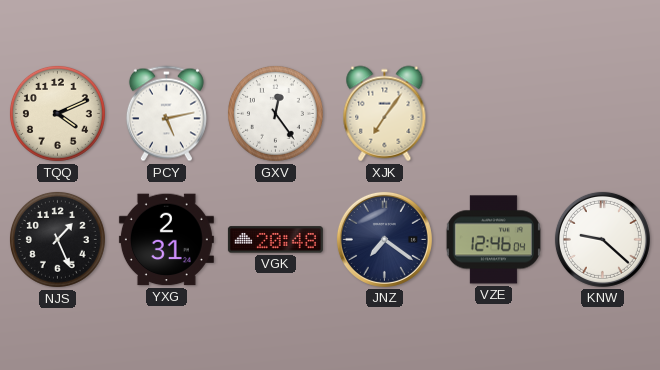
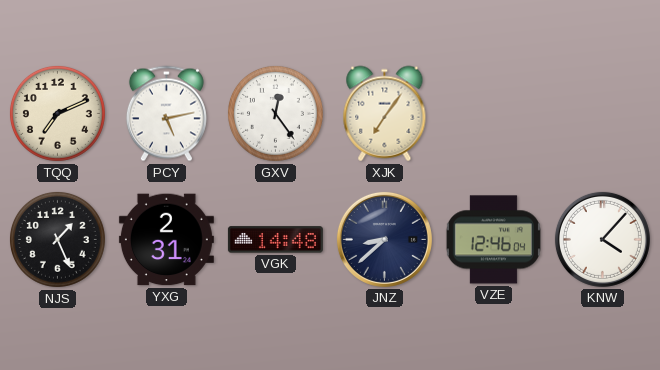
TQQ: 4:11 -> 7:11 (57, 113)
VGK: 20:48 -> 14:48 (275, 240)
JNZ: 7:21 -> 8:38 (384, 239)
KNW: 9:22 -> 4:07 (602, 239)
